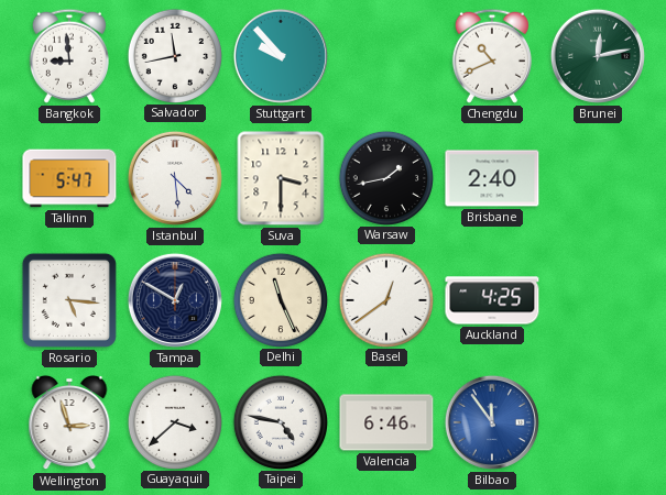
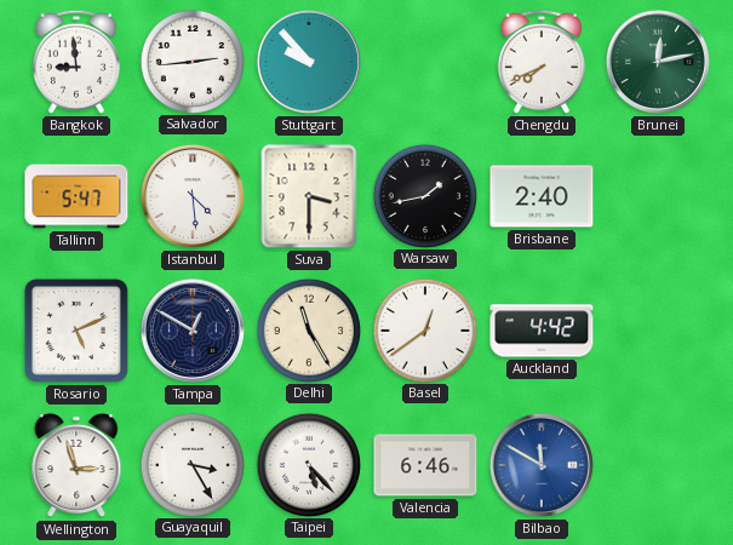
Salvador: 11:43 -> 2:44 (191, 61)
Chengdu: 10:41 -> 7:41 (542, 62)
Rosario: 5:16 -> 5:11 (76, 331)
Delhi: 11:26 -> 11:25 (308, 329)
Auckland: 4:25 -> 4:42 (542, 331)
Guayaquil: 3:38 -> 3:25 (191, 464)
Taipei: 4:47 -> 5:23 (308, 464)
Bilbao: 11:54 -> 11:50 (542, 465)
